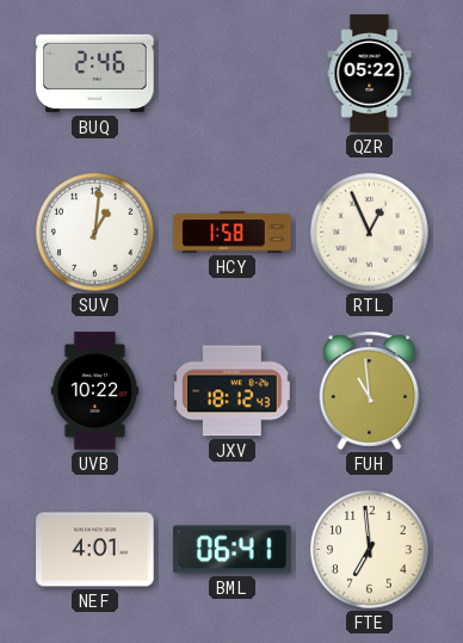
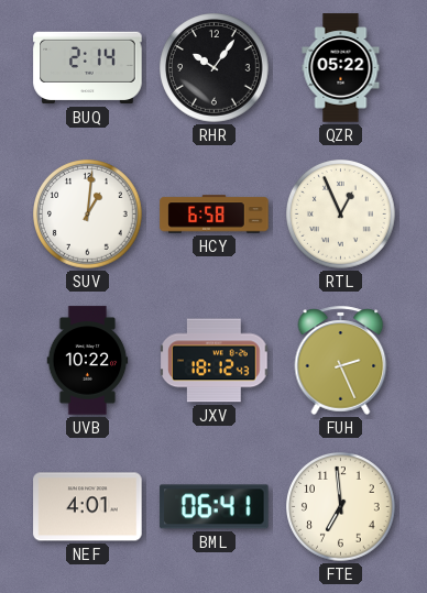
BUQ: 2:46 -> 2:14 (88, 68)
RHR: none -> 10:06 (215, 68)
HCY: 1:58 -> 6:58 (215, 215)
FUH: 10:59 -> 2:26 (341, 360)
